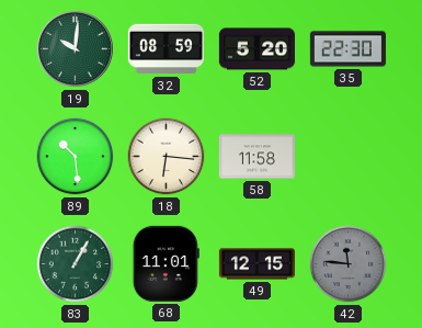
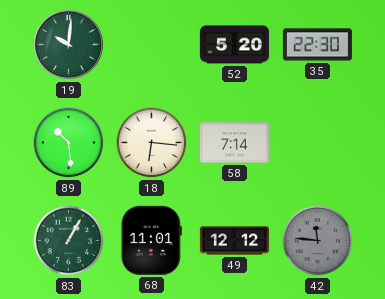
32: 08:59 -> none (166, 49)
58: 11:58 -> 7:14 (234, 143)
49: 12:15 -> 12:12 (234, 241)
